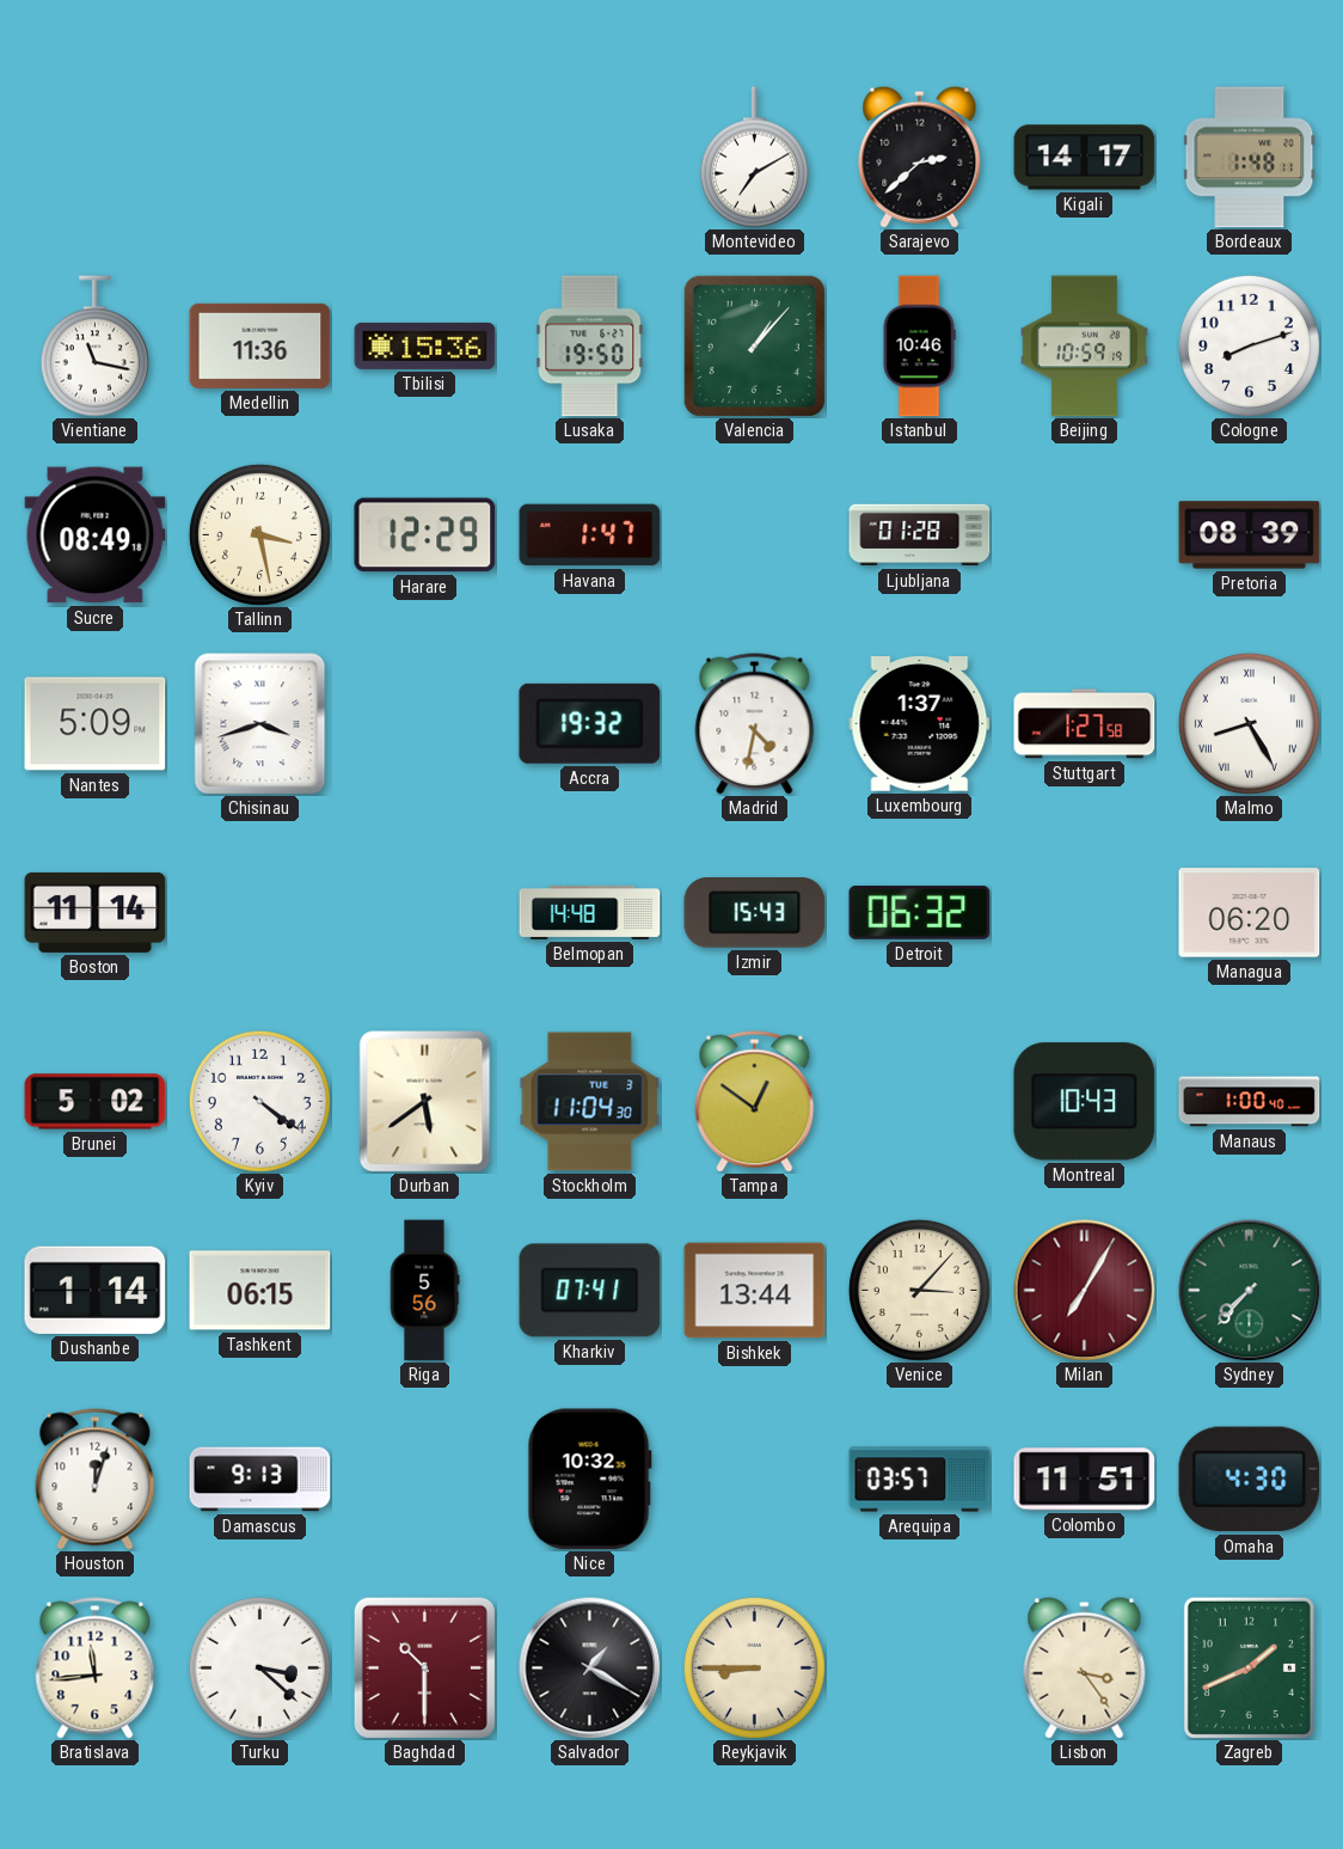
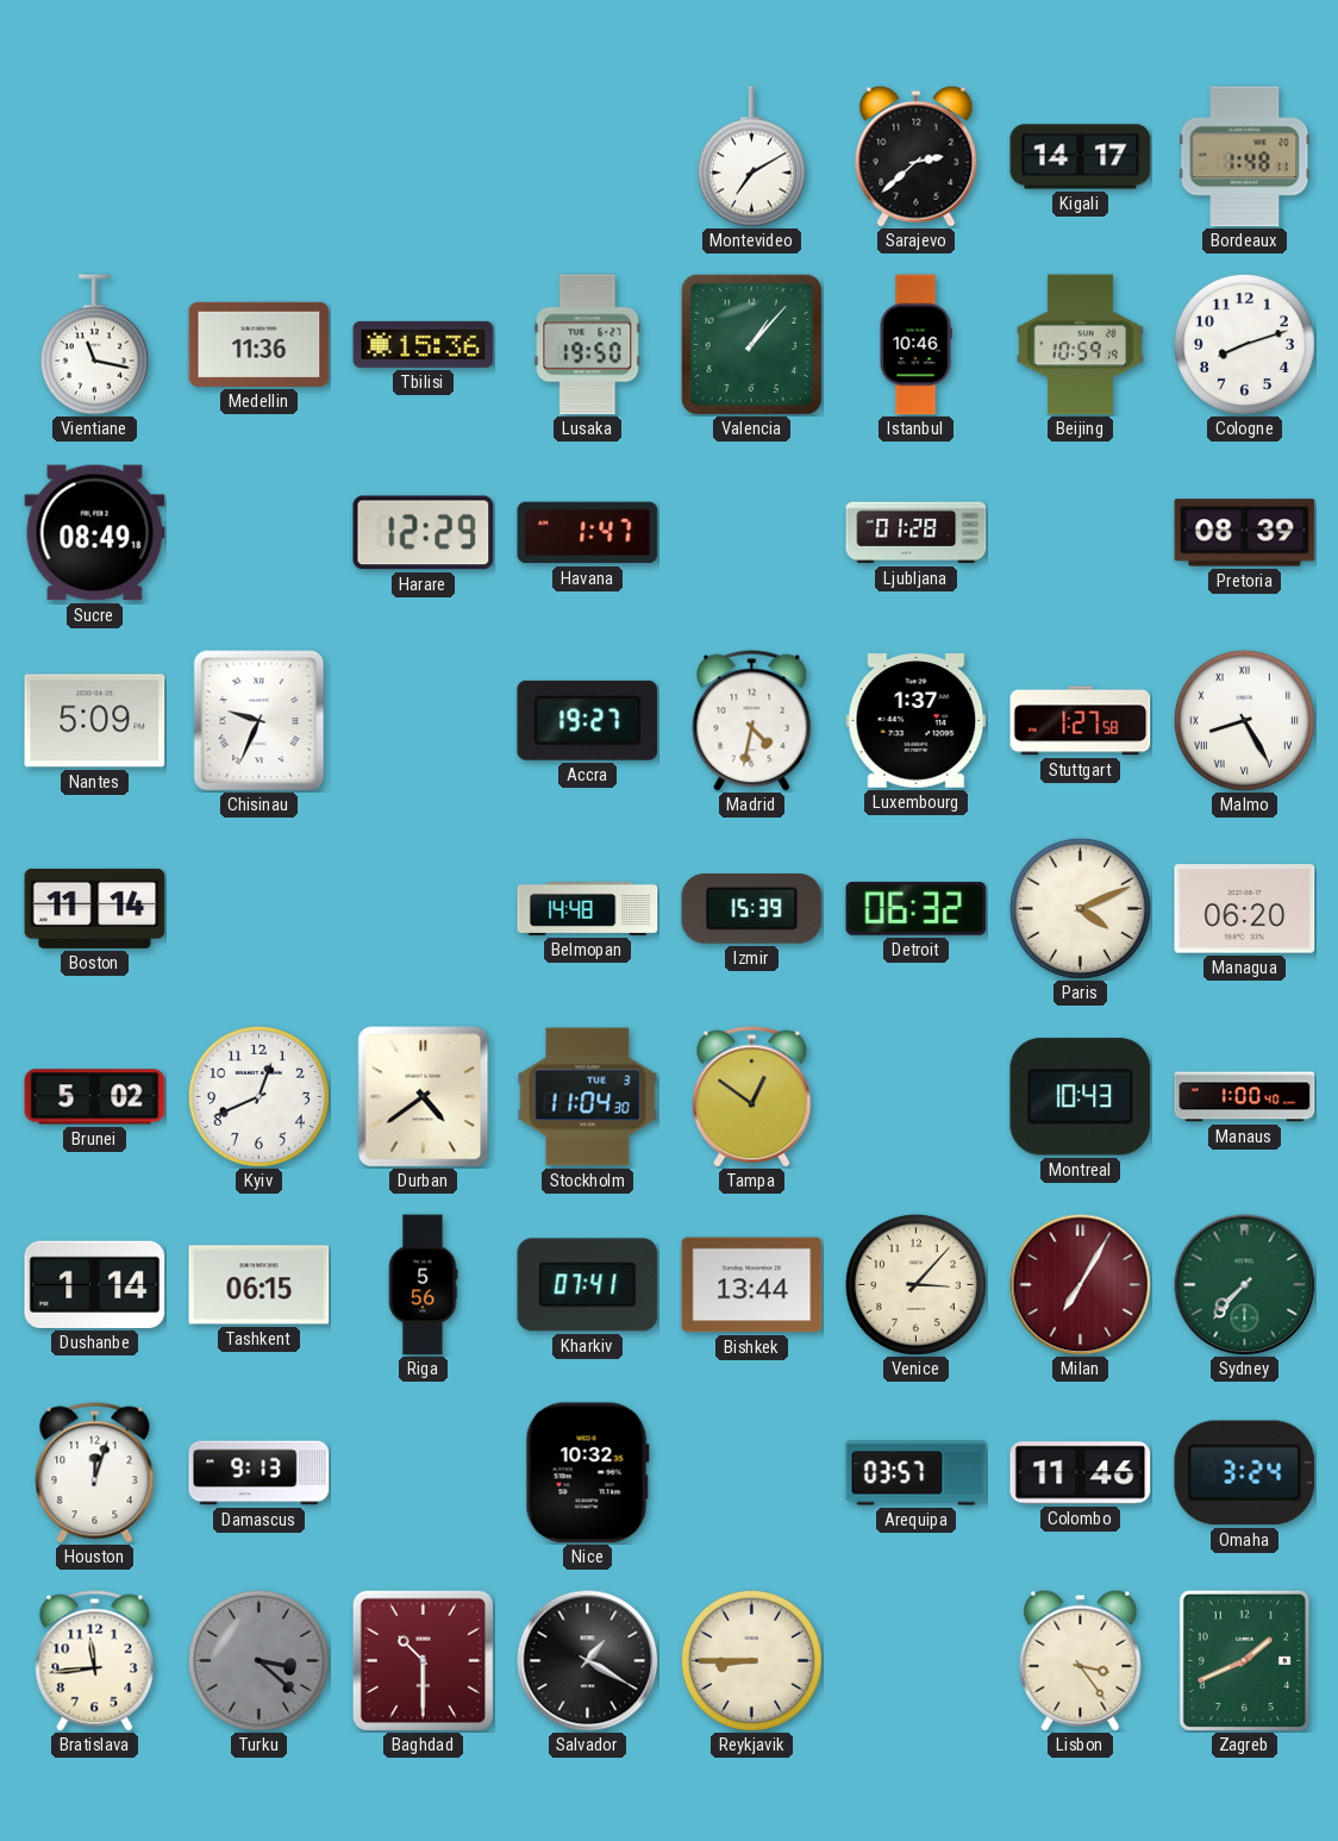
Tallinn: 3:28 -> none (259, 534)
Chisinau: 3:42 -> 9:34 (260, 721)
Accra: 19:32 -> 19:27 (588, 720)
Izmir: 15:43 -> 15:39 (752, 909)
Paris: none -> 4:11 (1080, 908)
Kyiv: 4:21 -> 12:41 (258, 1096)
Durban: 5:39 -> 4:39 (424, 1097)
Colombo: 11:51 -> 11:46 (1081, 1473)
Omaha: 4:30 -> 3:24 (1245, 1473)
Turku dial: white -> grey (258, 1660)
